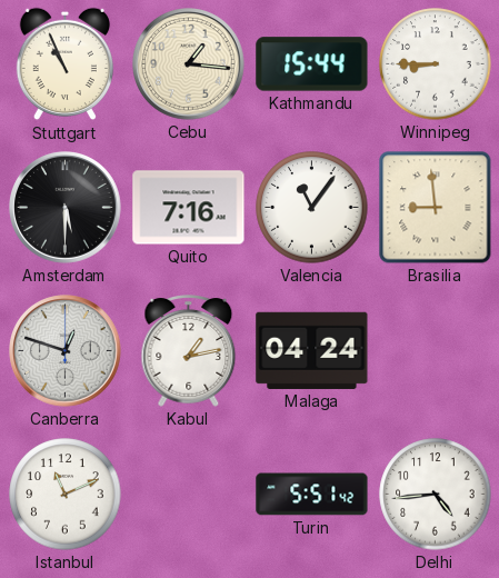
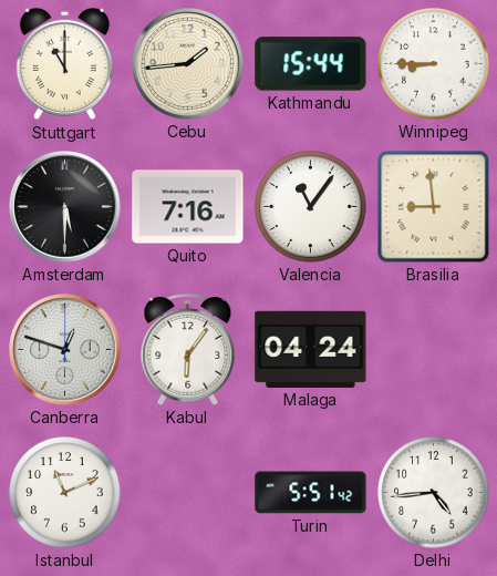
Stuttgart: 10:56 -> 11:00 (64, 64)
Cebu: 1:16 -> 1:44 (188, 64)
Kabul: 1:13 -> 6:06 (188, 350)
